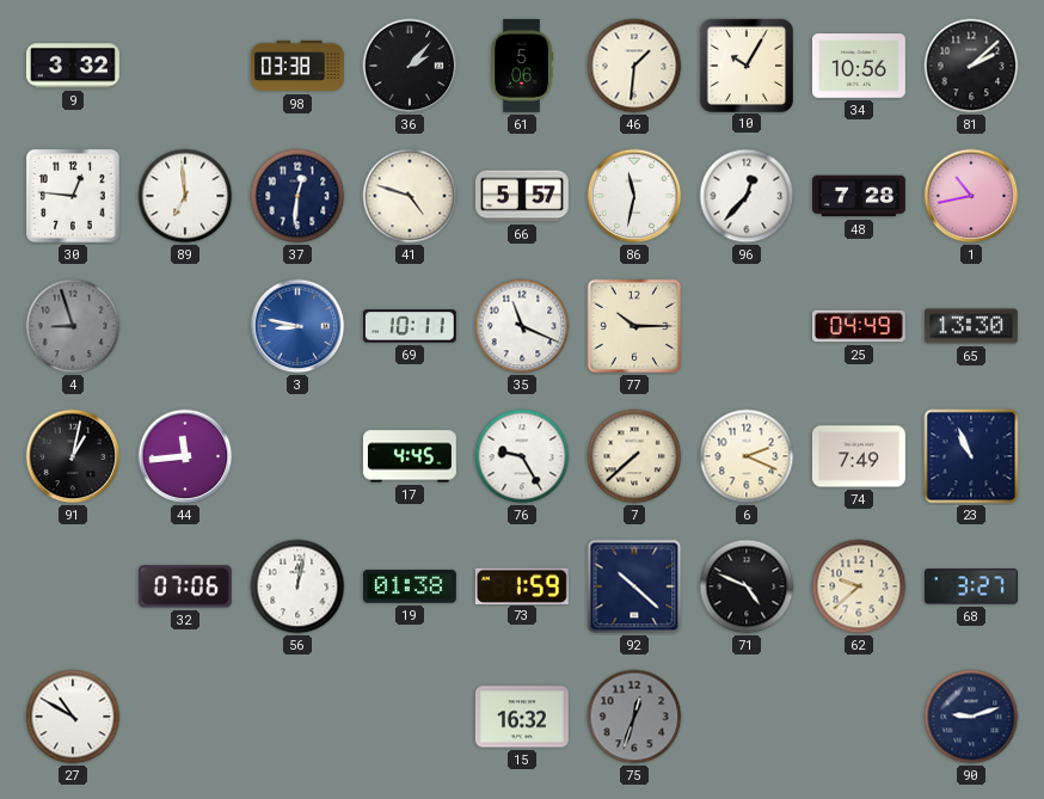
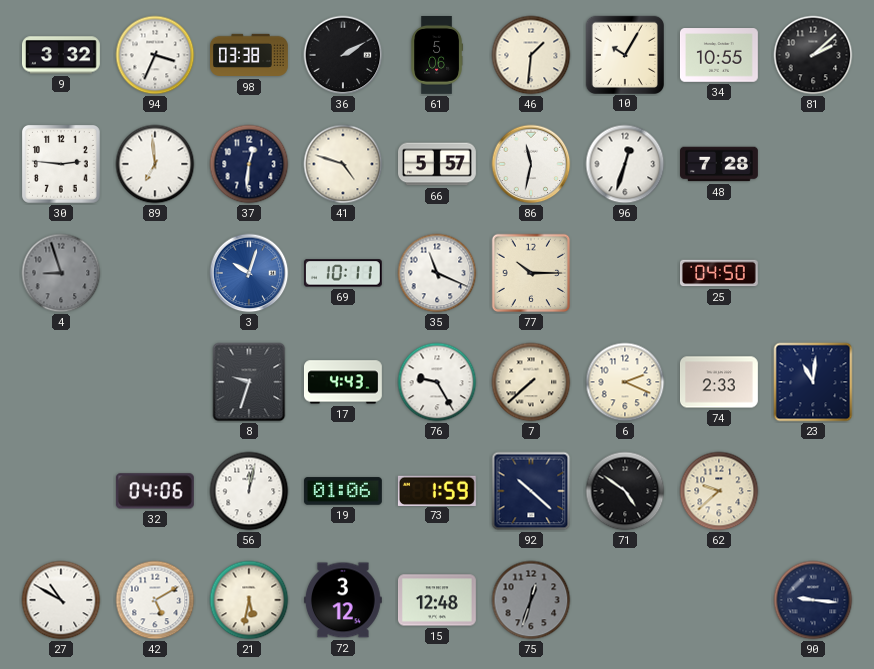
94: none -> 3:34 (155, 55)
36: 2:07 -> 2:10 (343, 55)
34: 10:56 -> 10:55 (719, 55)
30: 12:46 -> 2:46 (61, 164)
96: 12:37 -> 12:33 (625, 164)
1: 10:43 -> none (971, 196)
3: 8:47 -> 10:03 (249, 273)
25: 04:49 -> 04:50 (720, 273)
65: 13:30 -> none (971, 326)
91: 1:02 -> none (73, 456)
44: 11:44 -> none (185, 456)
8: none -> 9:33 (249, 382)
17: 4:45 -> 4:43 (343, 382)
74: 7:49 -> 2:33 (719, 382)
23: 10:56 -> 11:01 (813, 382)
32: 07:06 -> 04:06 (155, 491)
19: 01:38 -> 01:06 (343, 491)
71: 4:49 -> 4:51 (625, 491)
68: 3:27 -> none (971, 586)
42: none -> 5:10 (155, 600)
21: none -> 5:32 (249, 600)
72: none -> 3:12 (343, 600)
15: 16:32 -> 12:48 (437, 600)
90: 9:12 -> 9:16 (813, 600)
